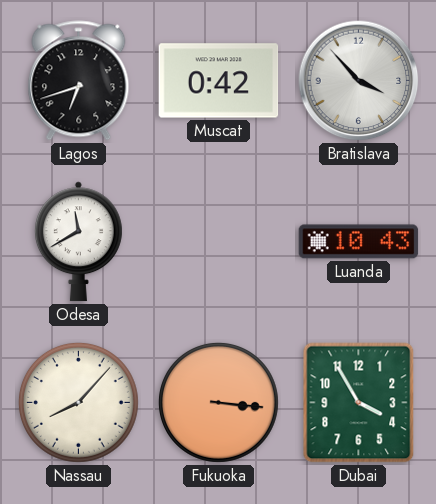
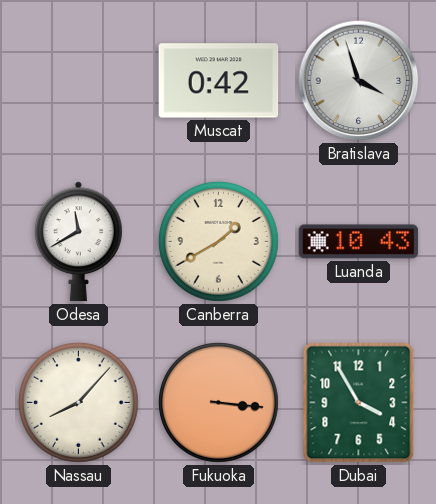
Lagos: 6:42 -> none (79, 81)
Bratislava: 3:53 -> 3:57 (359, 81)
Canberra: none -> 1:40 (218, 241)
